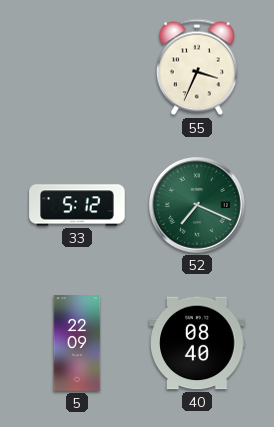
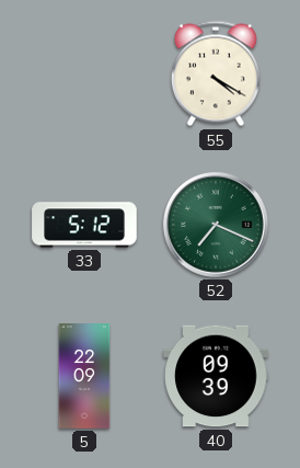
55: 3:34 -> 4:20 (216, 73)
40: 08:40 -> 09:39 (216, 376)
